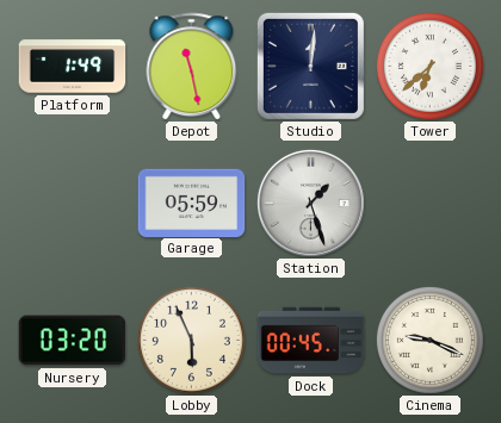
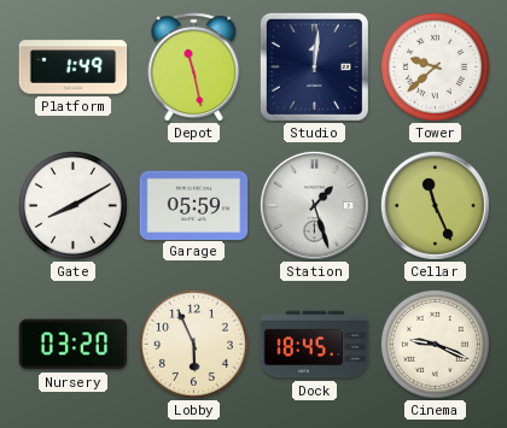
Tower: 6:38 -> 9:38 (435, 66)
Gate: none -> 8:10 (72, 205)
Cellar: none -> 11:26 (435, 205)
Dock: 00:45 -> 18:45 (315, 345)
